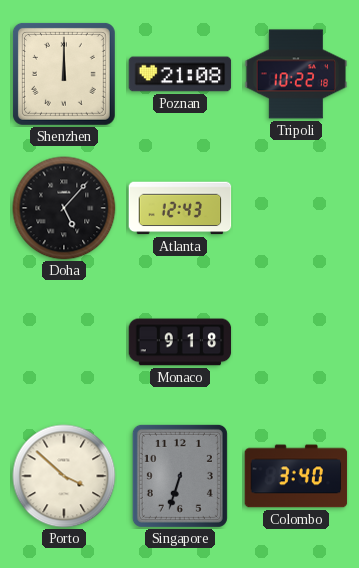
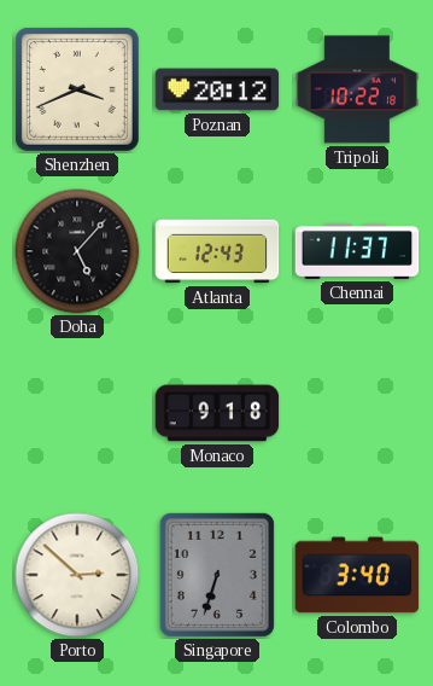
Shenzhen: 12:00 -> 3:41 (77, 89)
Poznan: 21:08 -> 20:12 (217, 89)
Chennai: none -> 11:37 (357, 251)
Porto: 3:52 -> 2:52 (77, 575)
